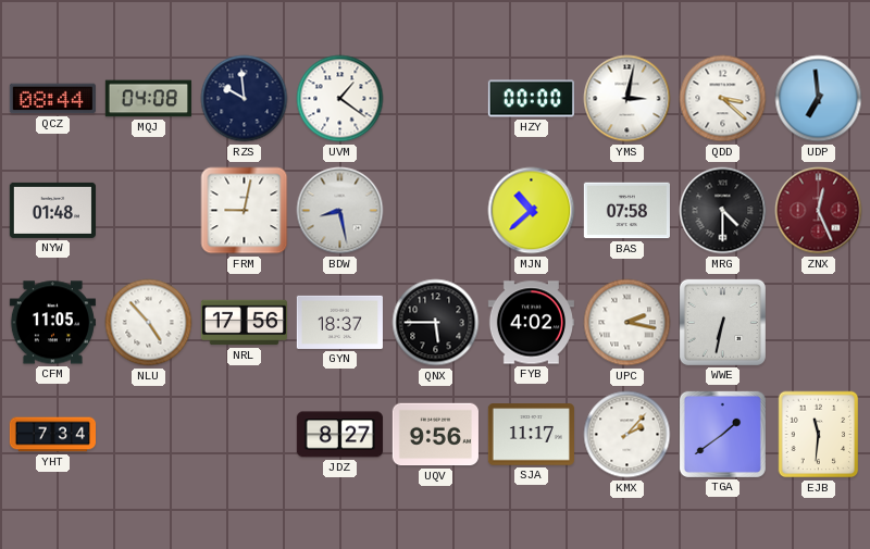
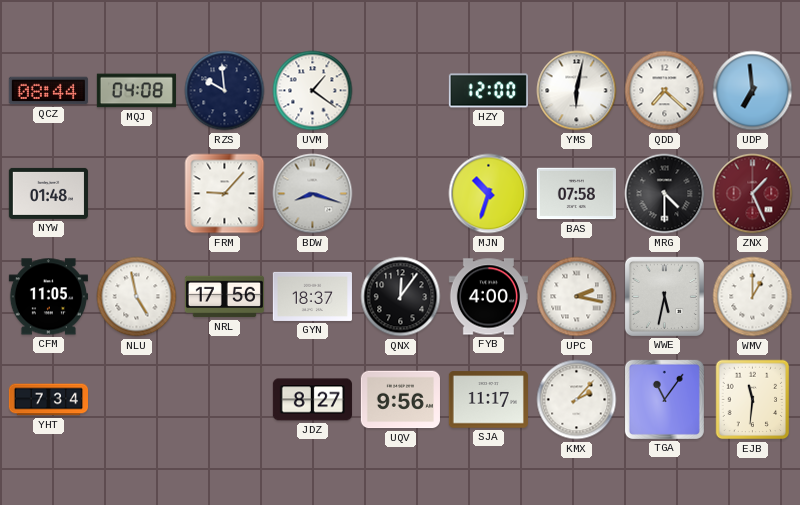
HZY: 00:00 -> 12:00 (488, 91)
YMS: 3:02 -> 6:02 (577, 91)
QDD: 3:22 -> 7:22 (665, 91)
FRM: 9:02 -> 9:07 (225, 194)
BDW: 8:28 -> 8:18 (313, 194)
MJN: 10:38 -> 10:33 (489, 194)
ZNX: 12:26 -> 1:26 (753, 194)
NLU: 4:53 -> 4:58 (137, 297)
QNX: 5:45 -> 12:06 (401, 297)
FYB: 4:02 -> 4:00 (488, 297)
WWE: 6:32 -> 5:32 (664, 296)
WMV: none -> 1:00 (753, 297)
TGA: 1:39 -> 11:06 (664, 399)
